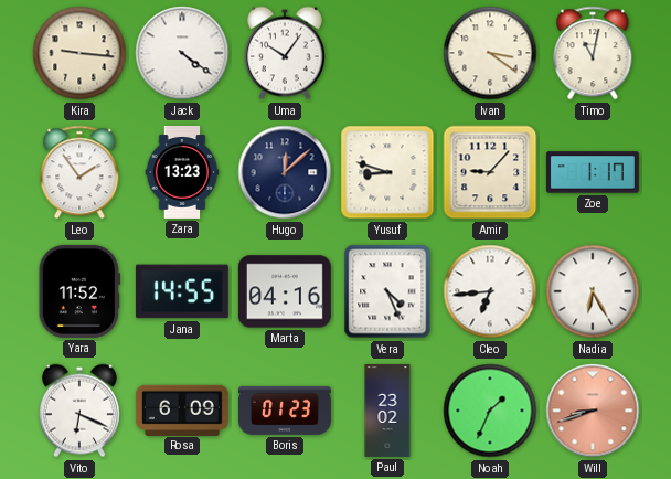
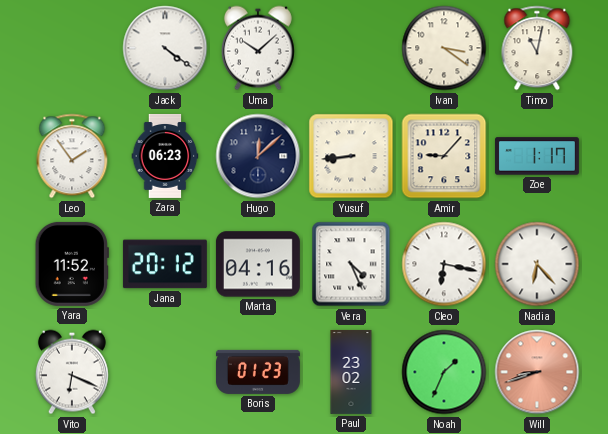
Kira: 9:16 -> none (79, 53)
Uma: 10:06 -> 10:08 (258, 48)
Zara: 13:23 -> 06:23 (165, 156)
Yusuf: 8:48 -> 8:44 (351, 156)
Jana: 14:55 -> 20:12 (165, 264)
Cleo: 6:44 -> 6:17 (444, 264)
Nadia: 6:25 -> 6:23 (537, 264)
Rosa: 6:09 -> none (182, 409)
